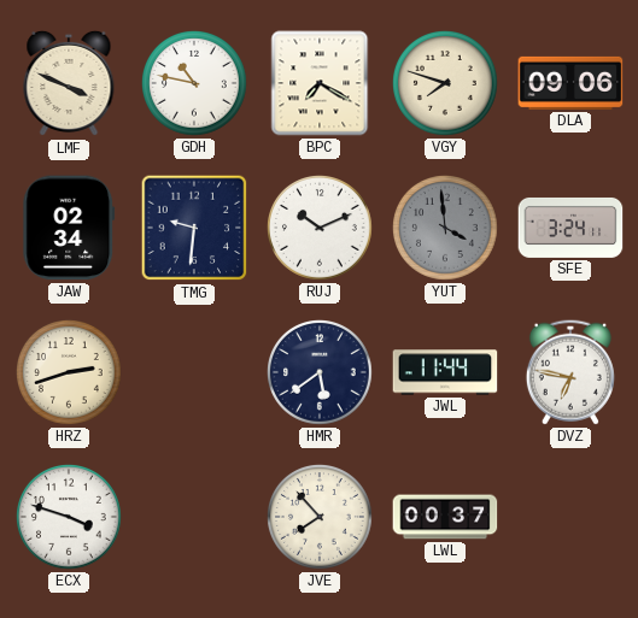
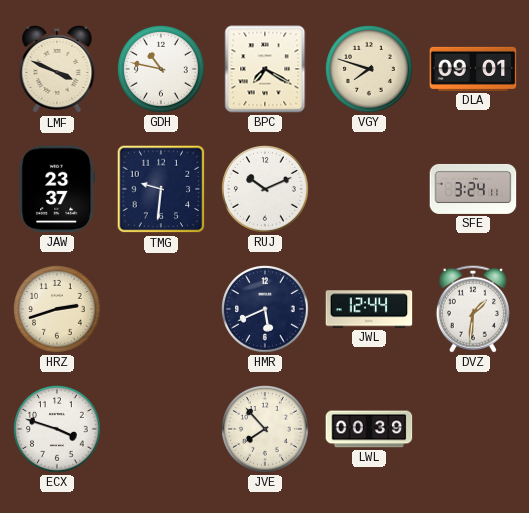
DLA: 09:06 -> 09:01 (473, 69)
JAW: 02:34 -> 23:37 (57, 189)
YUT: 3:59 -> none (446, 229)
HMR: 5:39 -> 5:41 (266, 310)
JWL: 11:44 -> 12:44 (369, 309)
DVZ: 6:47 -> 1:31 (473, 309)
LWL: 00:37 -> 00:39 (369, 429)
